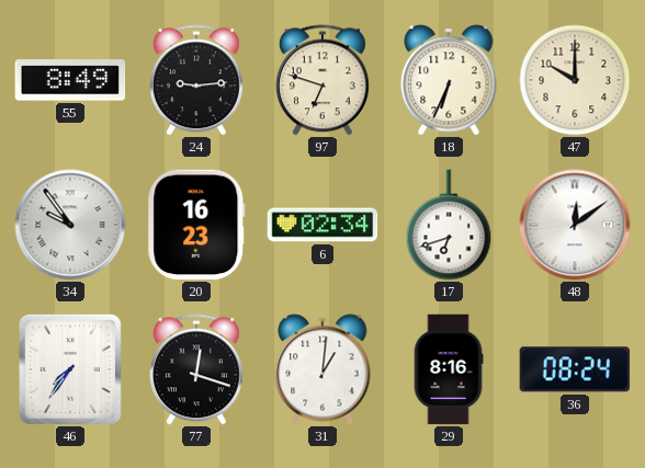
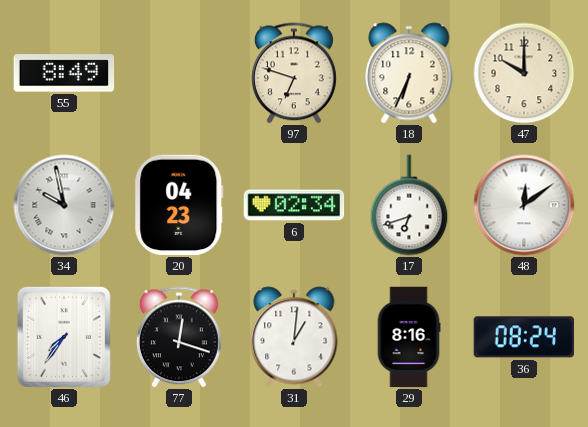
24: 9:14 -> none (196, 80)
34: 9:54 -> 9:58 (64, 205)
20: 16:23 -> 04:23 (179, 205)
